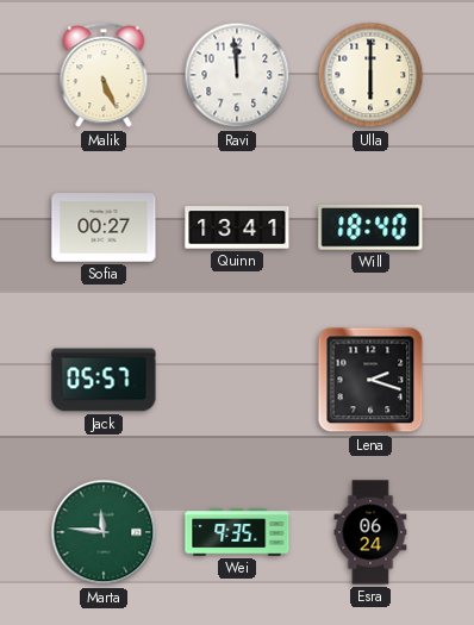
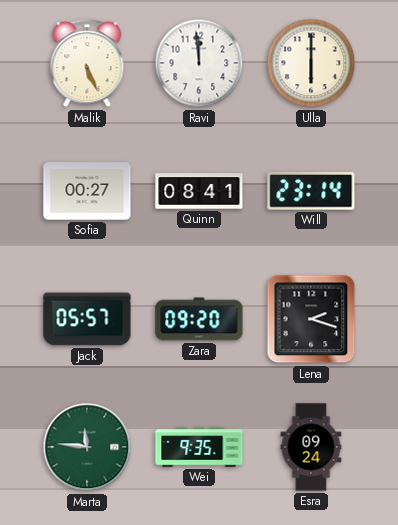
Quinn: 13:41 -> 08:41 (199, 191)
Will: 18:40 -> 23:14 (311, 191)
Zara: none -> 09:20 (199, 319)
Esra: 06:24 -> 09:24 (311, 447)
